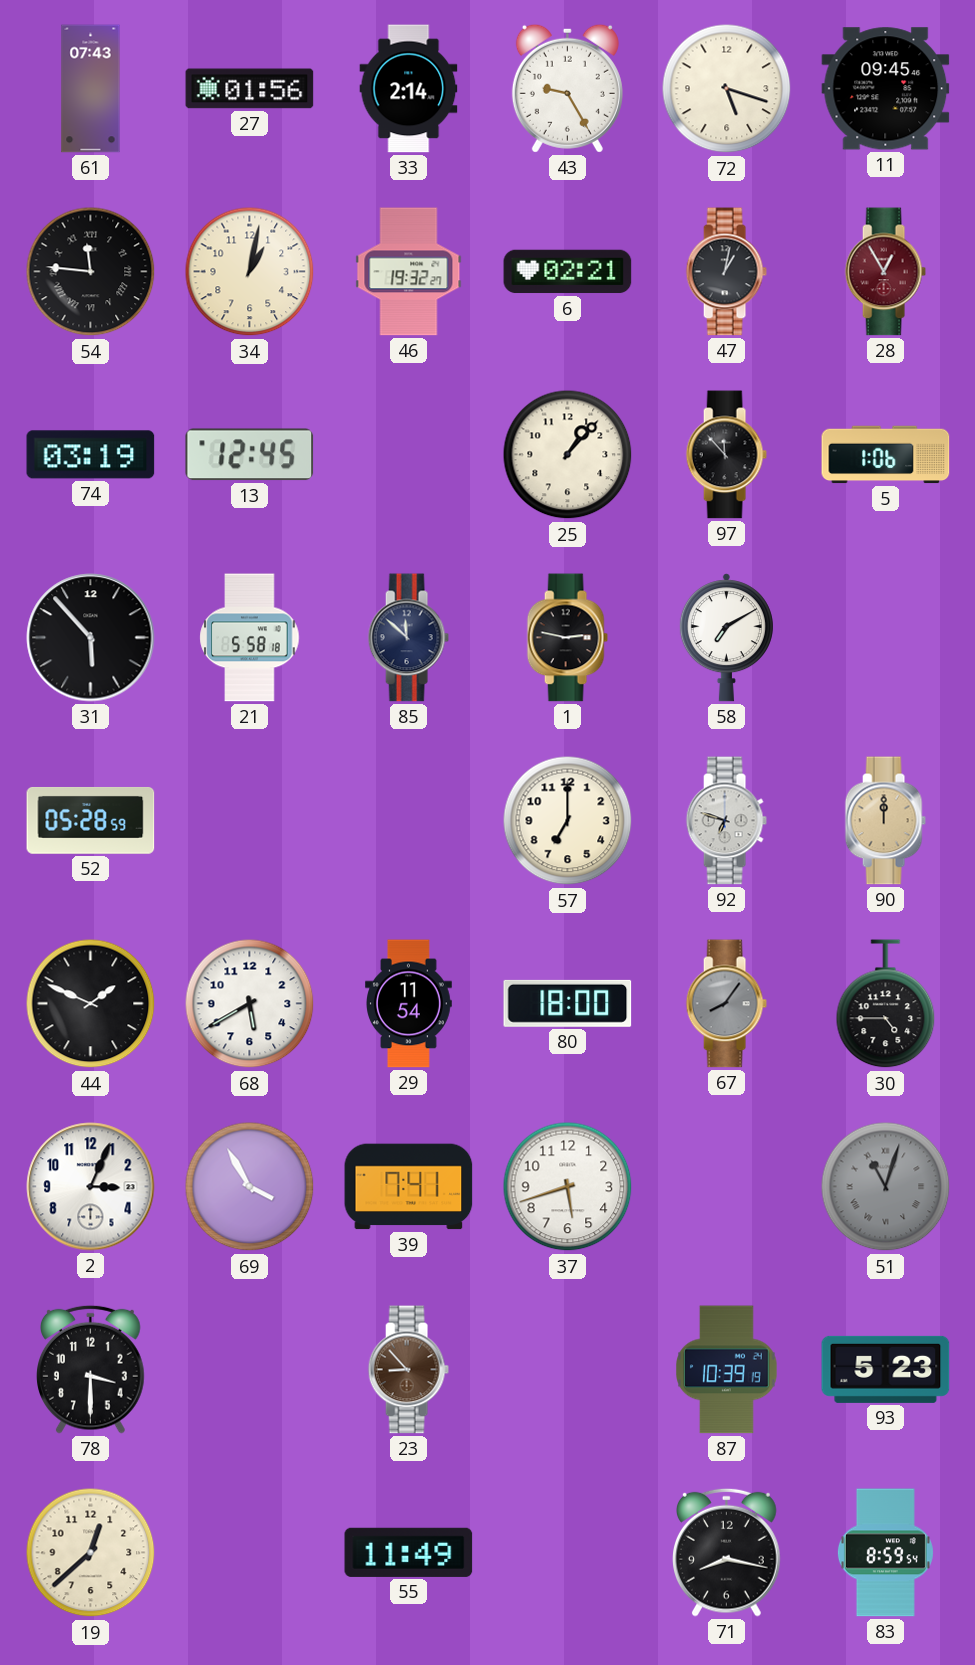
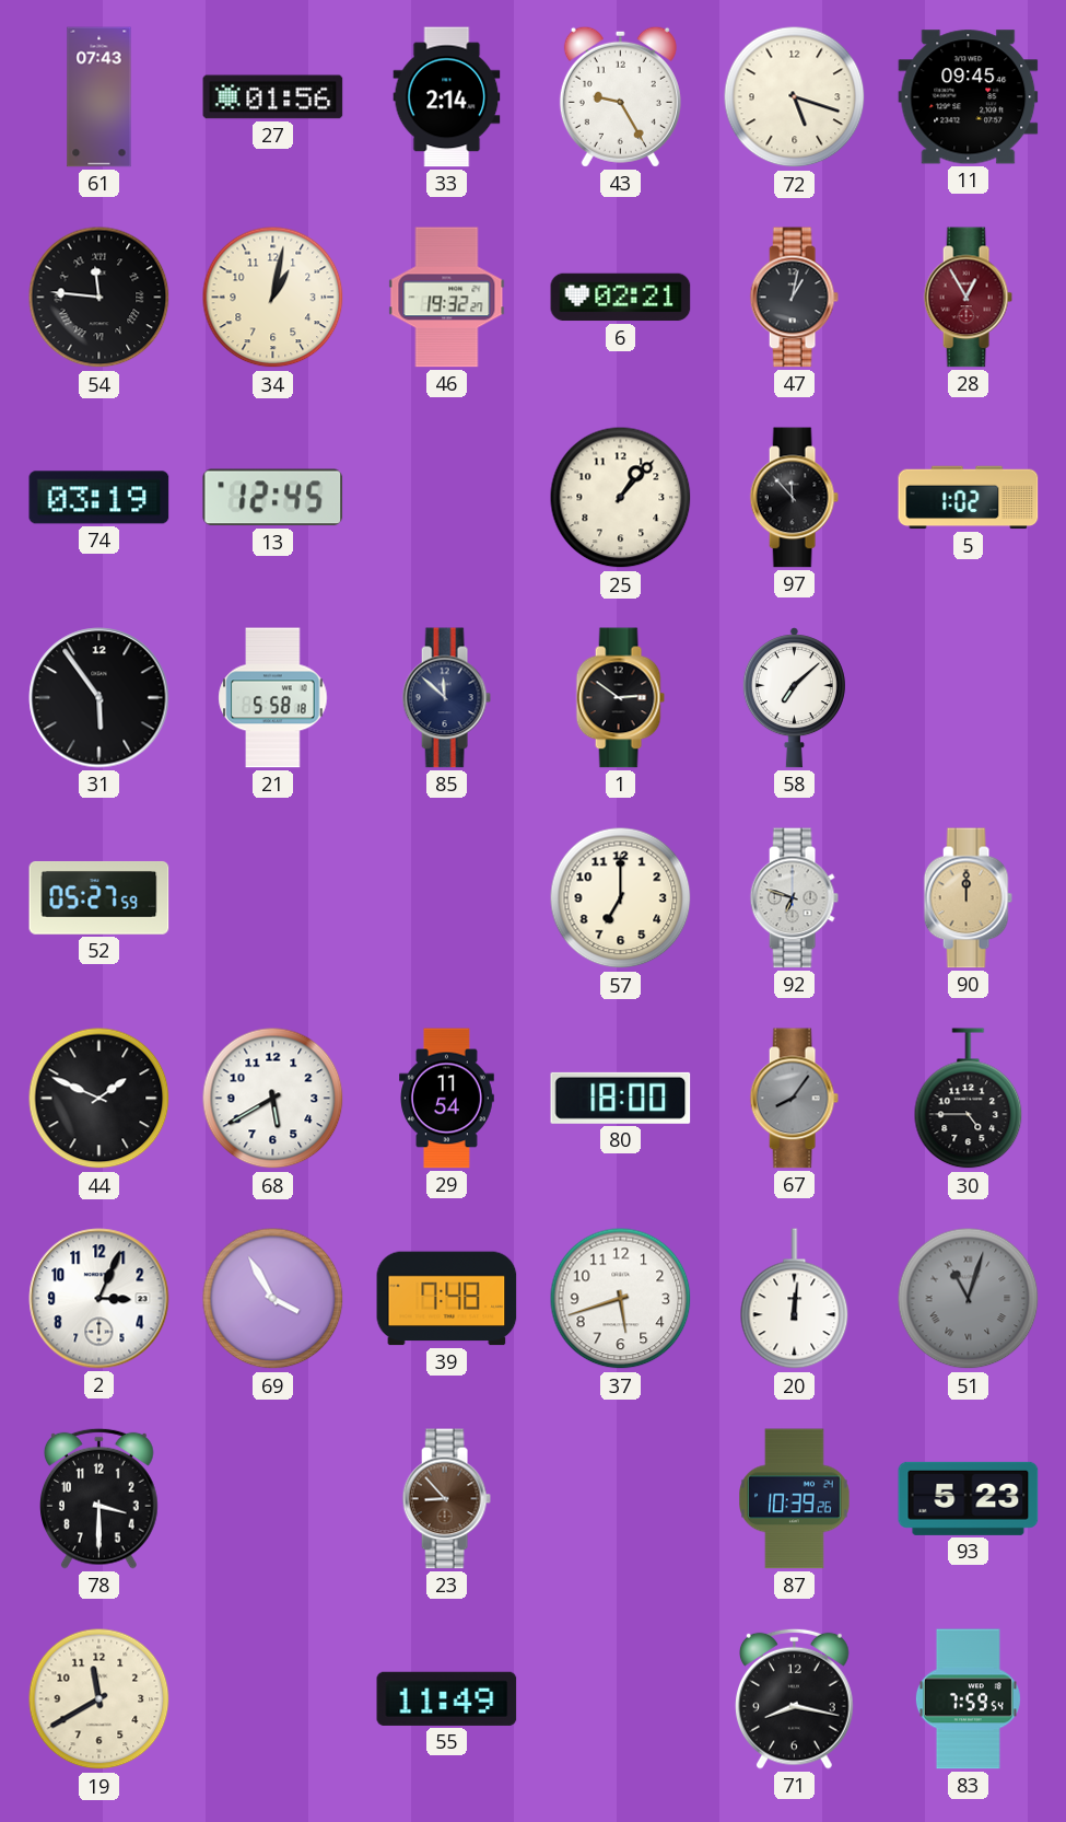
5: 1:06 -> 1:02 (969, 498)
31: 5:53 -> 5:54 (99, 698)
1: 2:47 -> 2:51 (620, 698)
58: 7:10 -> 7:08 (794, 698)
52: 05:28 -> 05:27 (99, 898)
39: 7:41 -> 7:48 (447, 1299)
20: none -> 12:01 (795, 1299)
87: 10:39:19 -> 10:39:26 (795, 1499)
19: 12:38 -> 11:40 (99, 1699)
83: 8:59 -> 7:59 (968, 1699)
